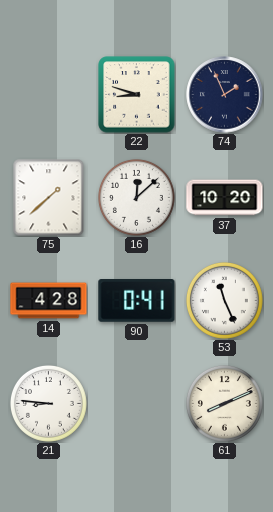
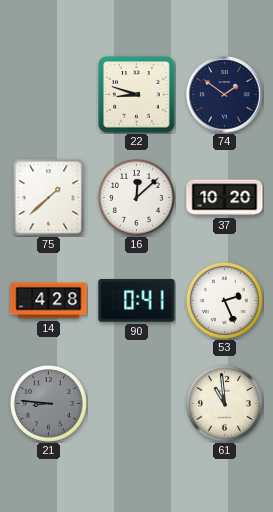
74: 1:56 -> 1:51 (225, 95)
53: 11:26 -> 2:26 (224, 300)
21 dial: white -> grey (48, 403)
61: 8:11 -> 10:59 (224, 403)
